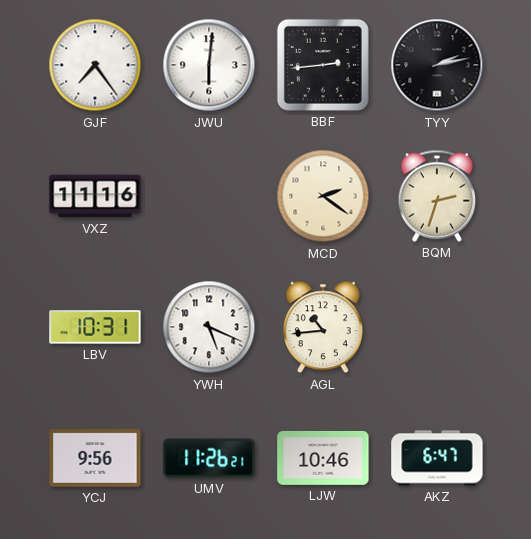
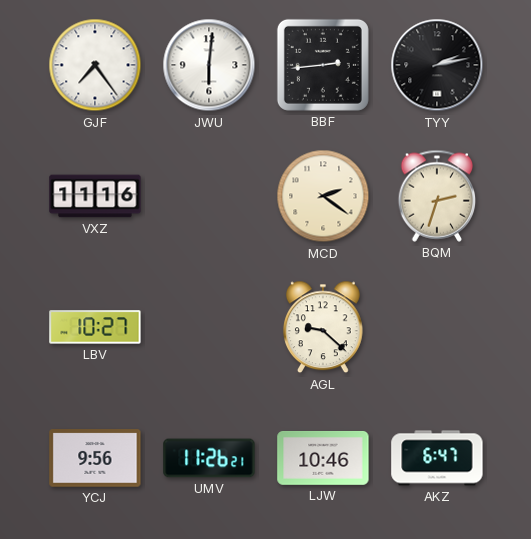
LBV: 10:31 -> 10:27 (95, 327)
YWH: 5:19 -> none (209, 327)
AGL: 10:44 -> 9:22 (323, 327)
